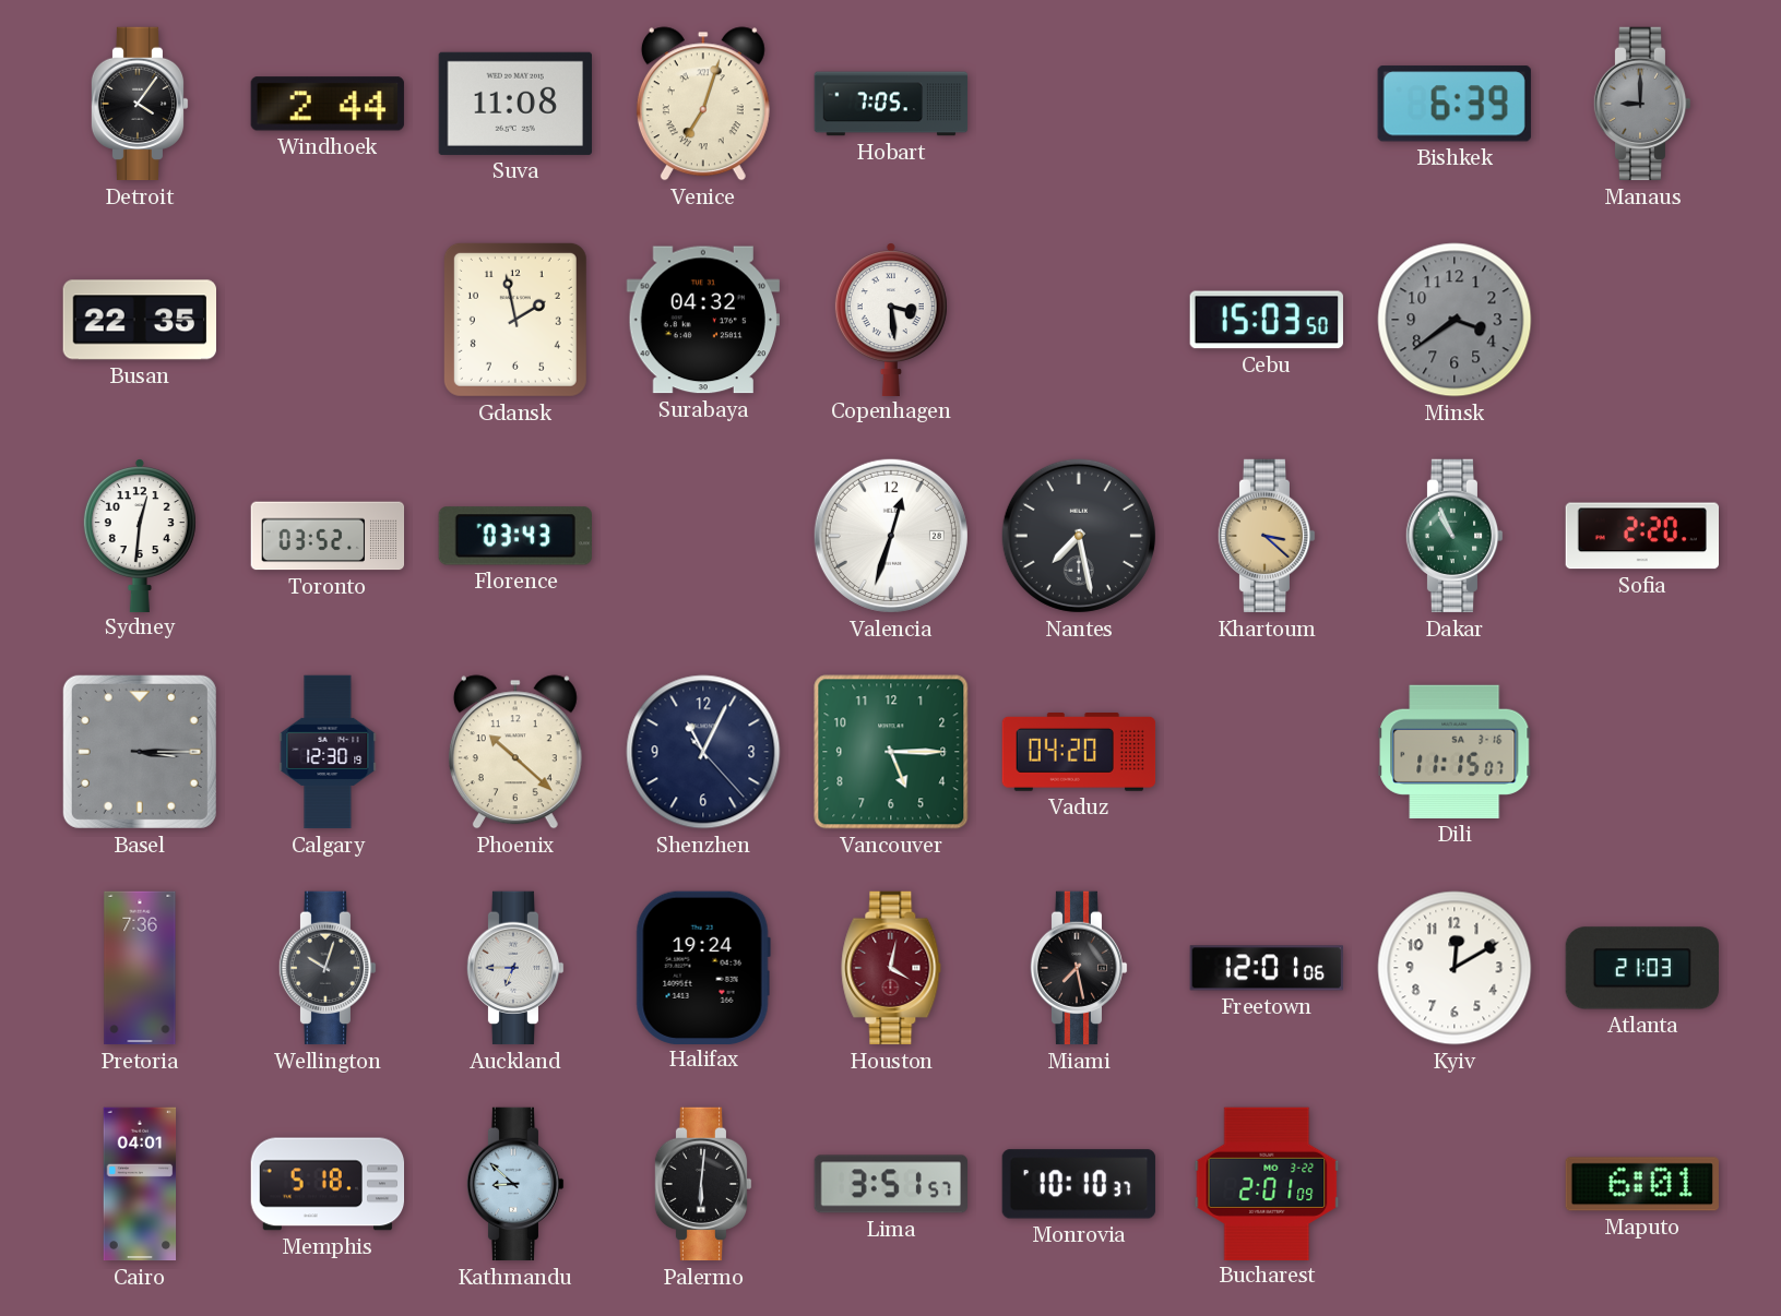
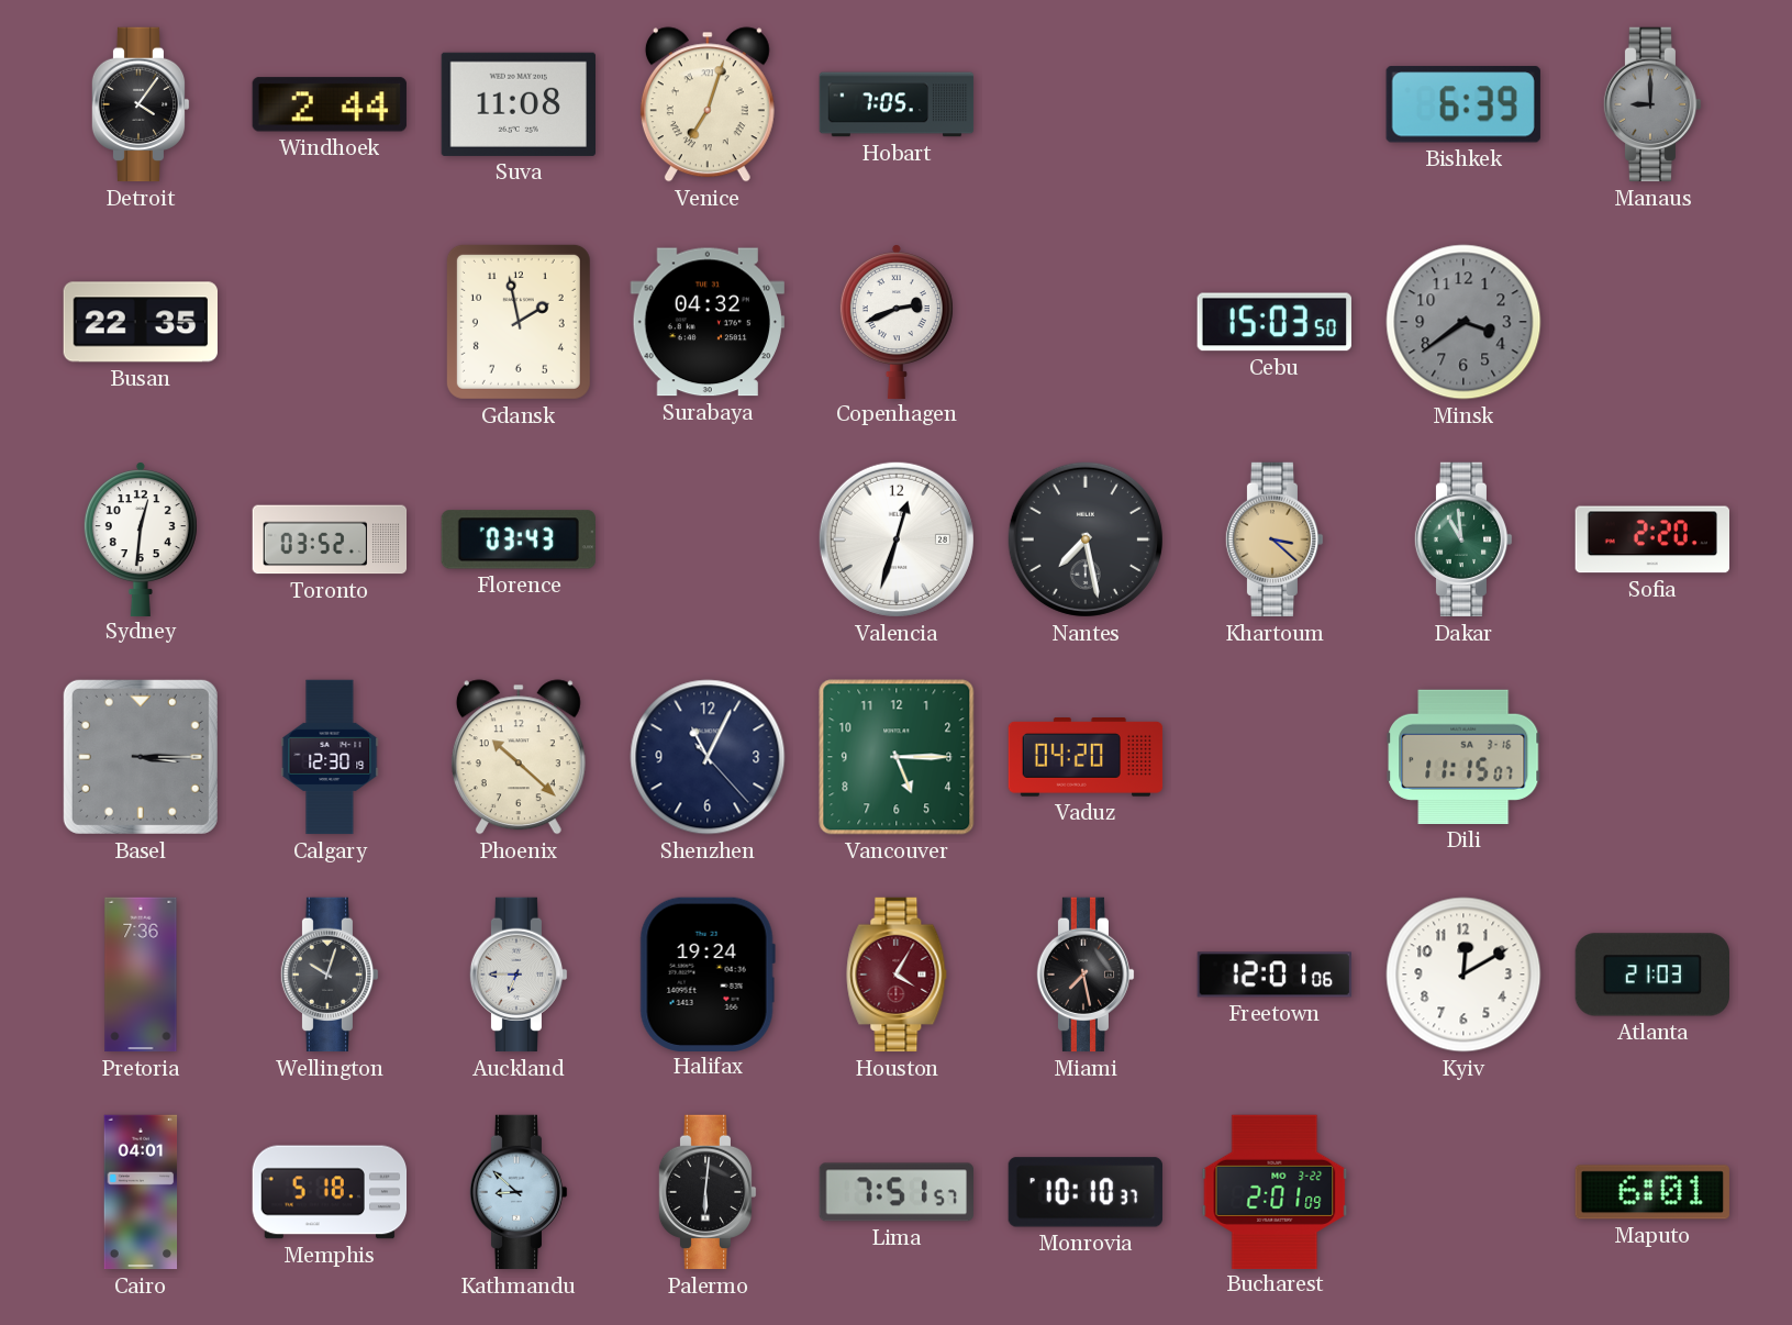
Copenhagen: 3:29 -> 2:41 (897, 321)
Dakar: 10:56 -> 10:59 (1463, 539)
Houston: 4:02 -> 4:05 (897, 975)
Lima: 3:51 -> 7:51 (895, 1192)
